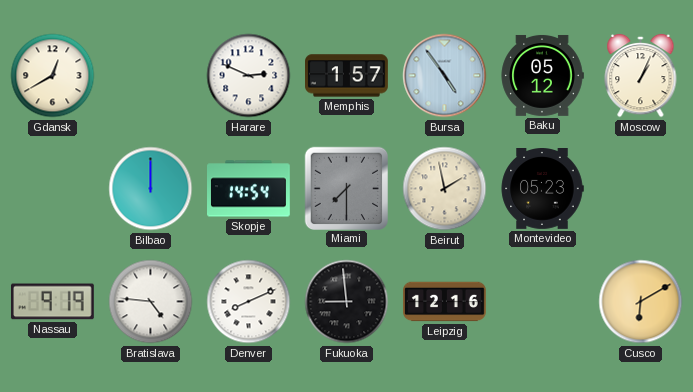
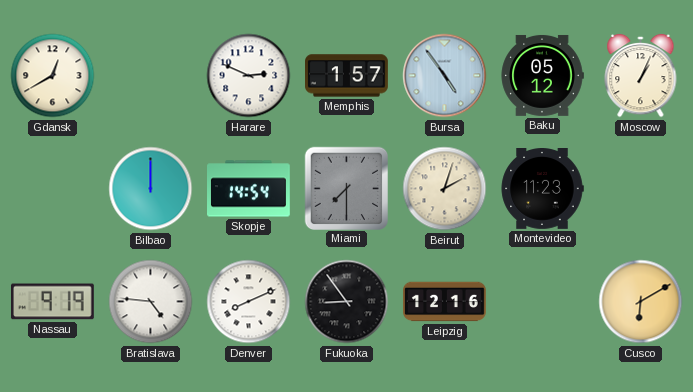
Beirut: 1:58 -> 2:03 (445, 189)
Montevideo: 05:23 -> 11:23 (542, 189)
Fukuoka: 8:59 -> 8:54 (347, 302)
